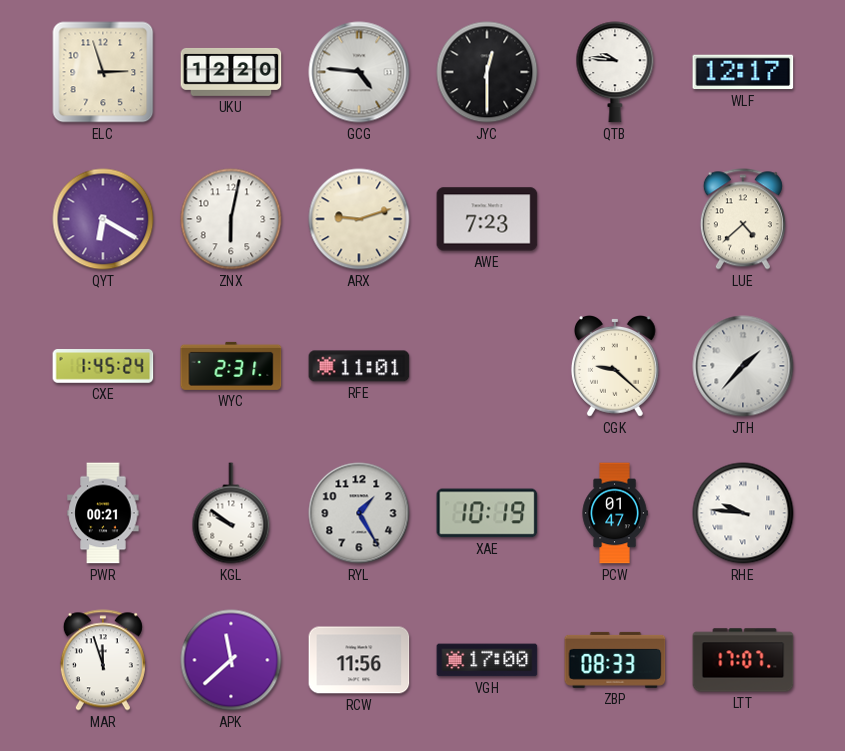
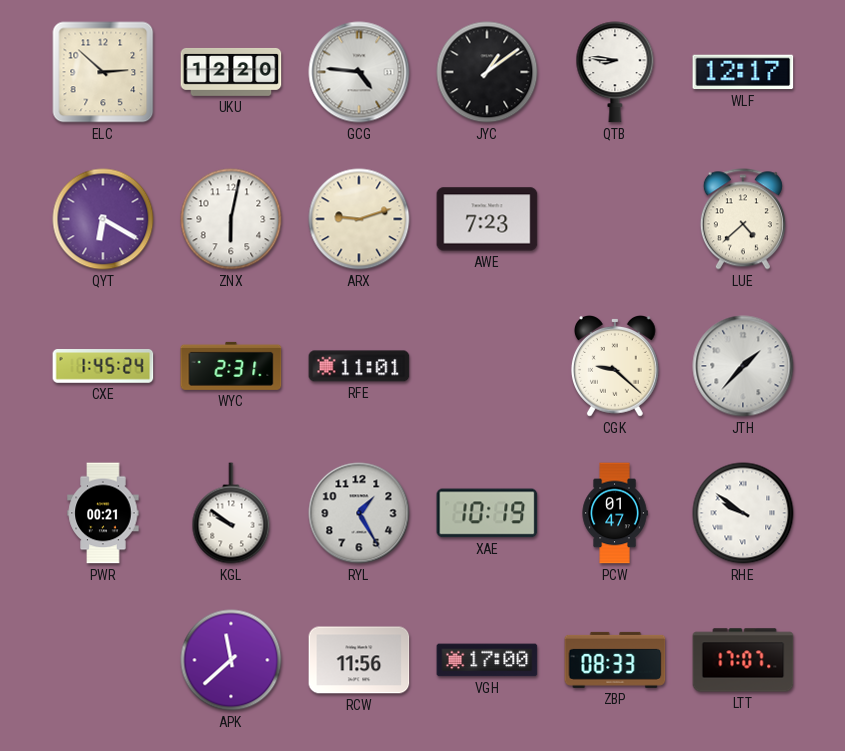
ELC: 2:57 -> 2:52 (103, 72)
JYC: 12:30 -> 1:09 (487, 72)
QTB: 9:46 -> 8:46 (615, 72)
RHE: 9:46 -> 9:51 (743, 513)
MAR: 11:57 -> none (103, 660)
